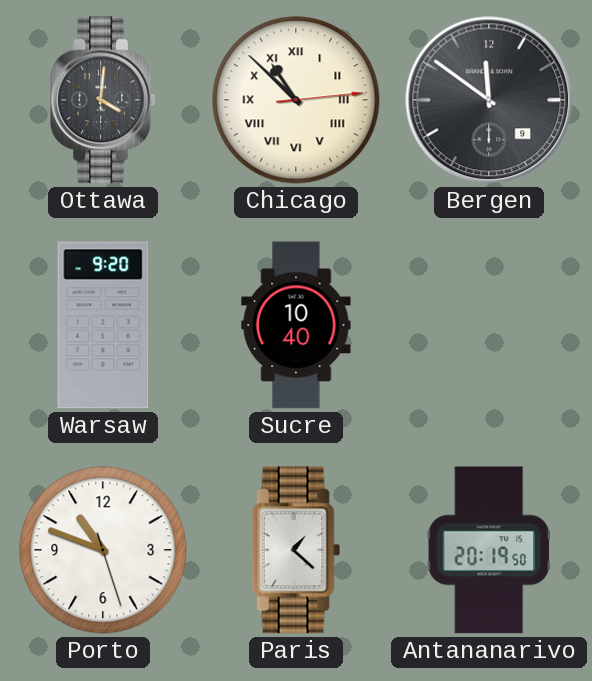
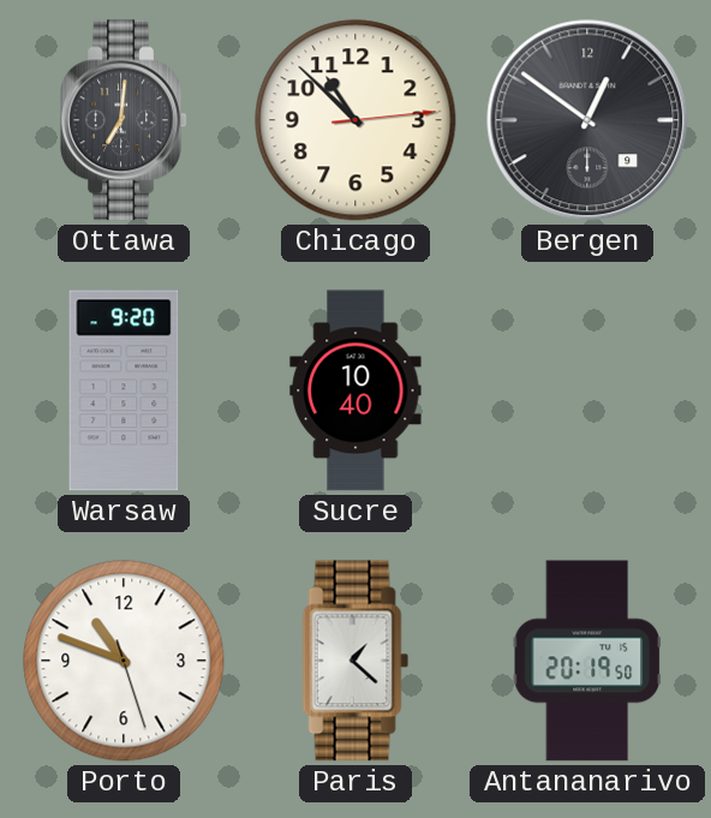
Ottawa: 4:01 -> 7:01 (124, 120)
Chicago numerals: Roman -> Arabic (355, 120)
Bergen: 11:51 -> 12:51 (587, 120)
